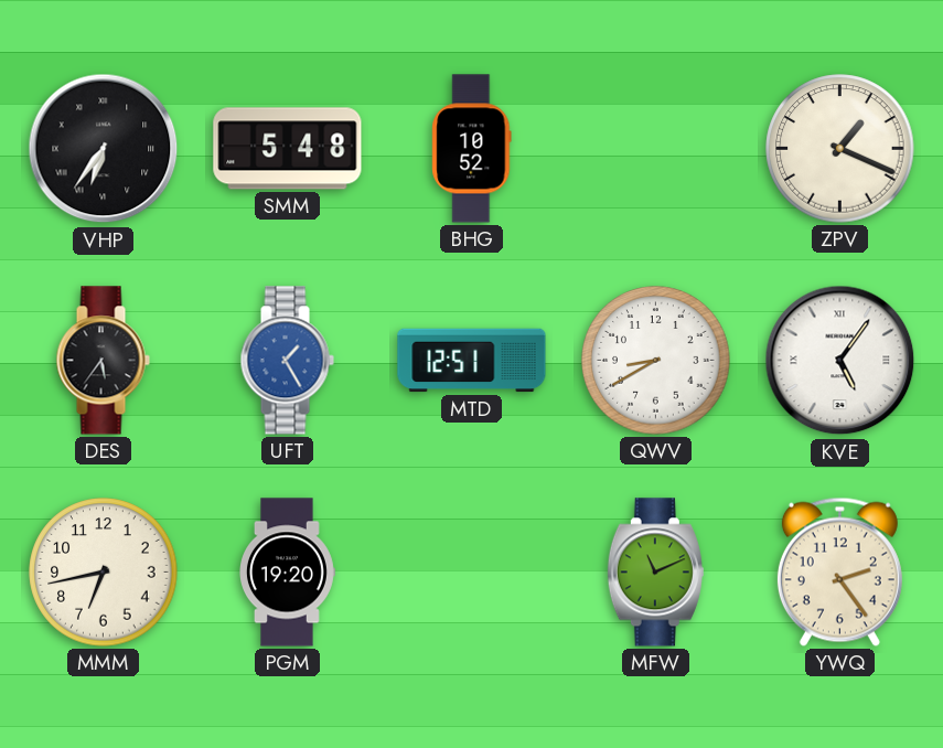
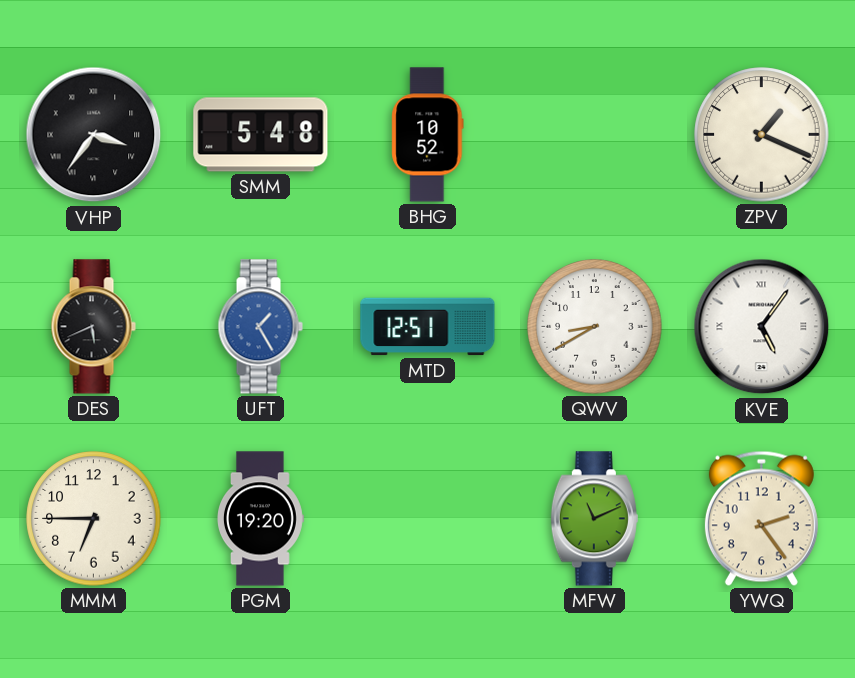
VHP: 6:36 -> 3:36 (94, 135)
DES: 5:36 -> 5:41 (93, 327)
MMM: 6:43 -> 6:45 (94, 519)
